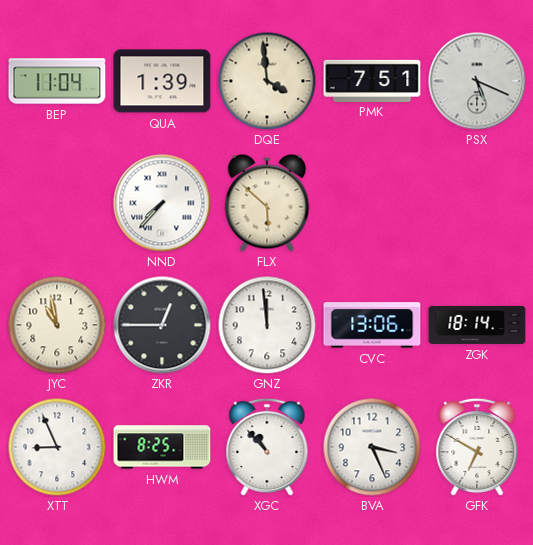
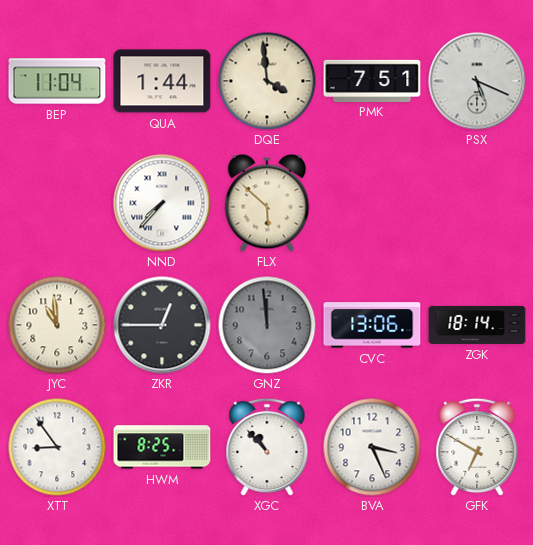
QUA: 1:39 -> 1:44 (162, 81)
JYC: 10:58 -> 10:59 (57, 325)
GNZ dial: white -> grey (267, 325)
XTT: 8:56 -> 8:54 (57, 447)
